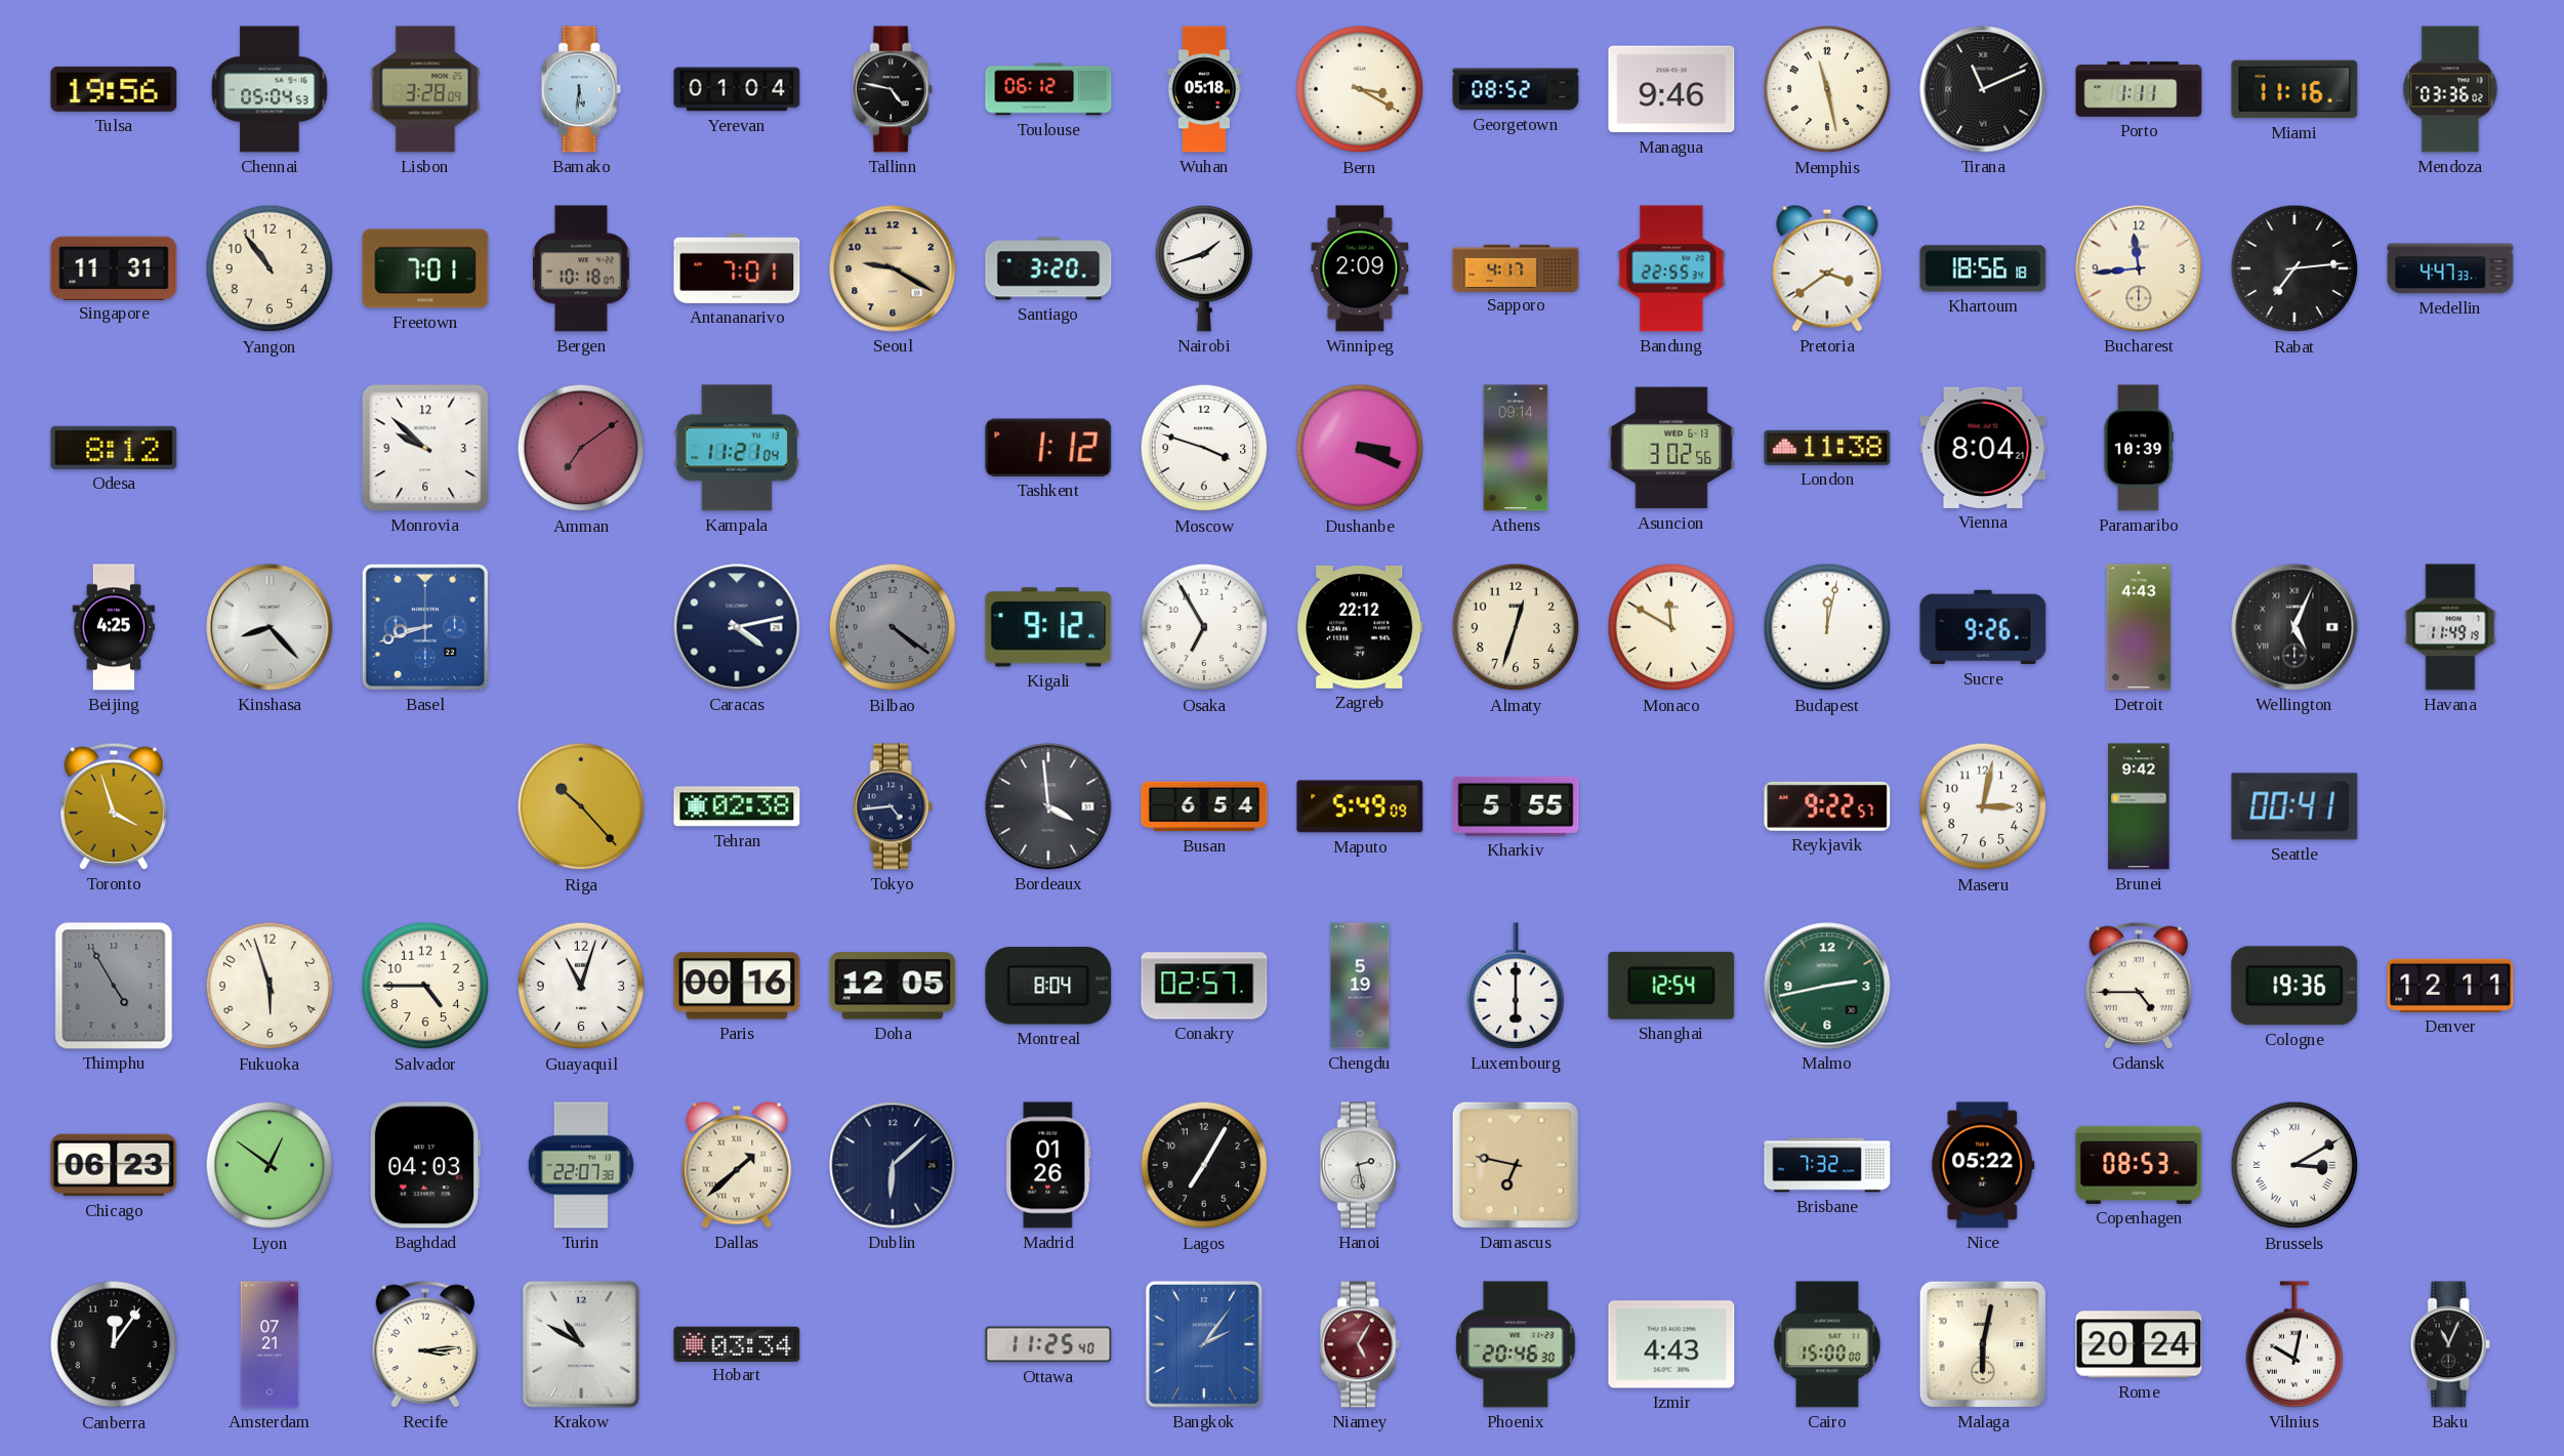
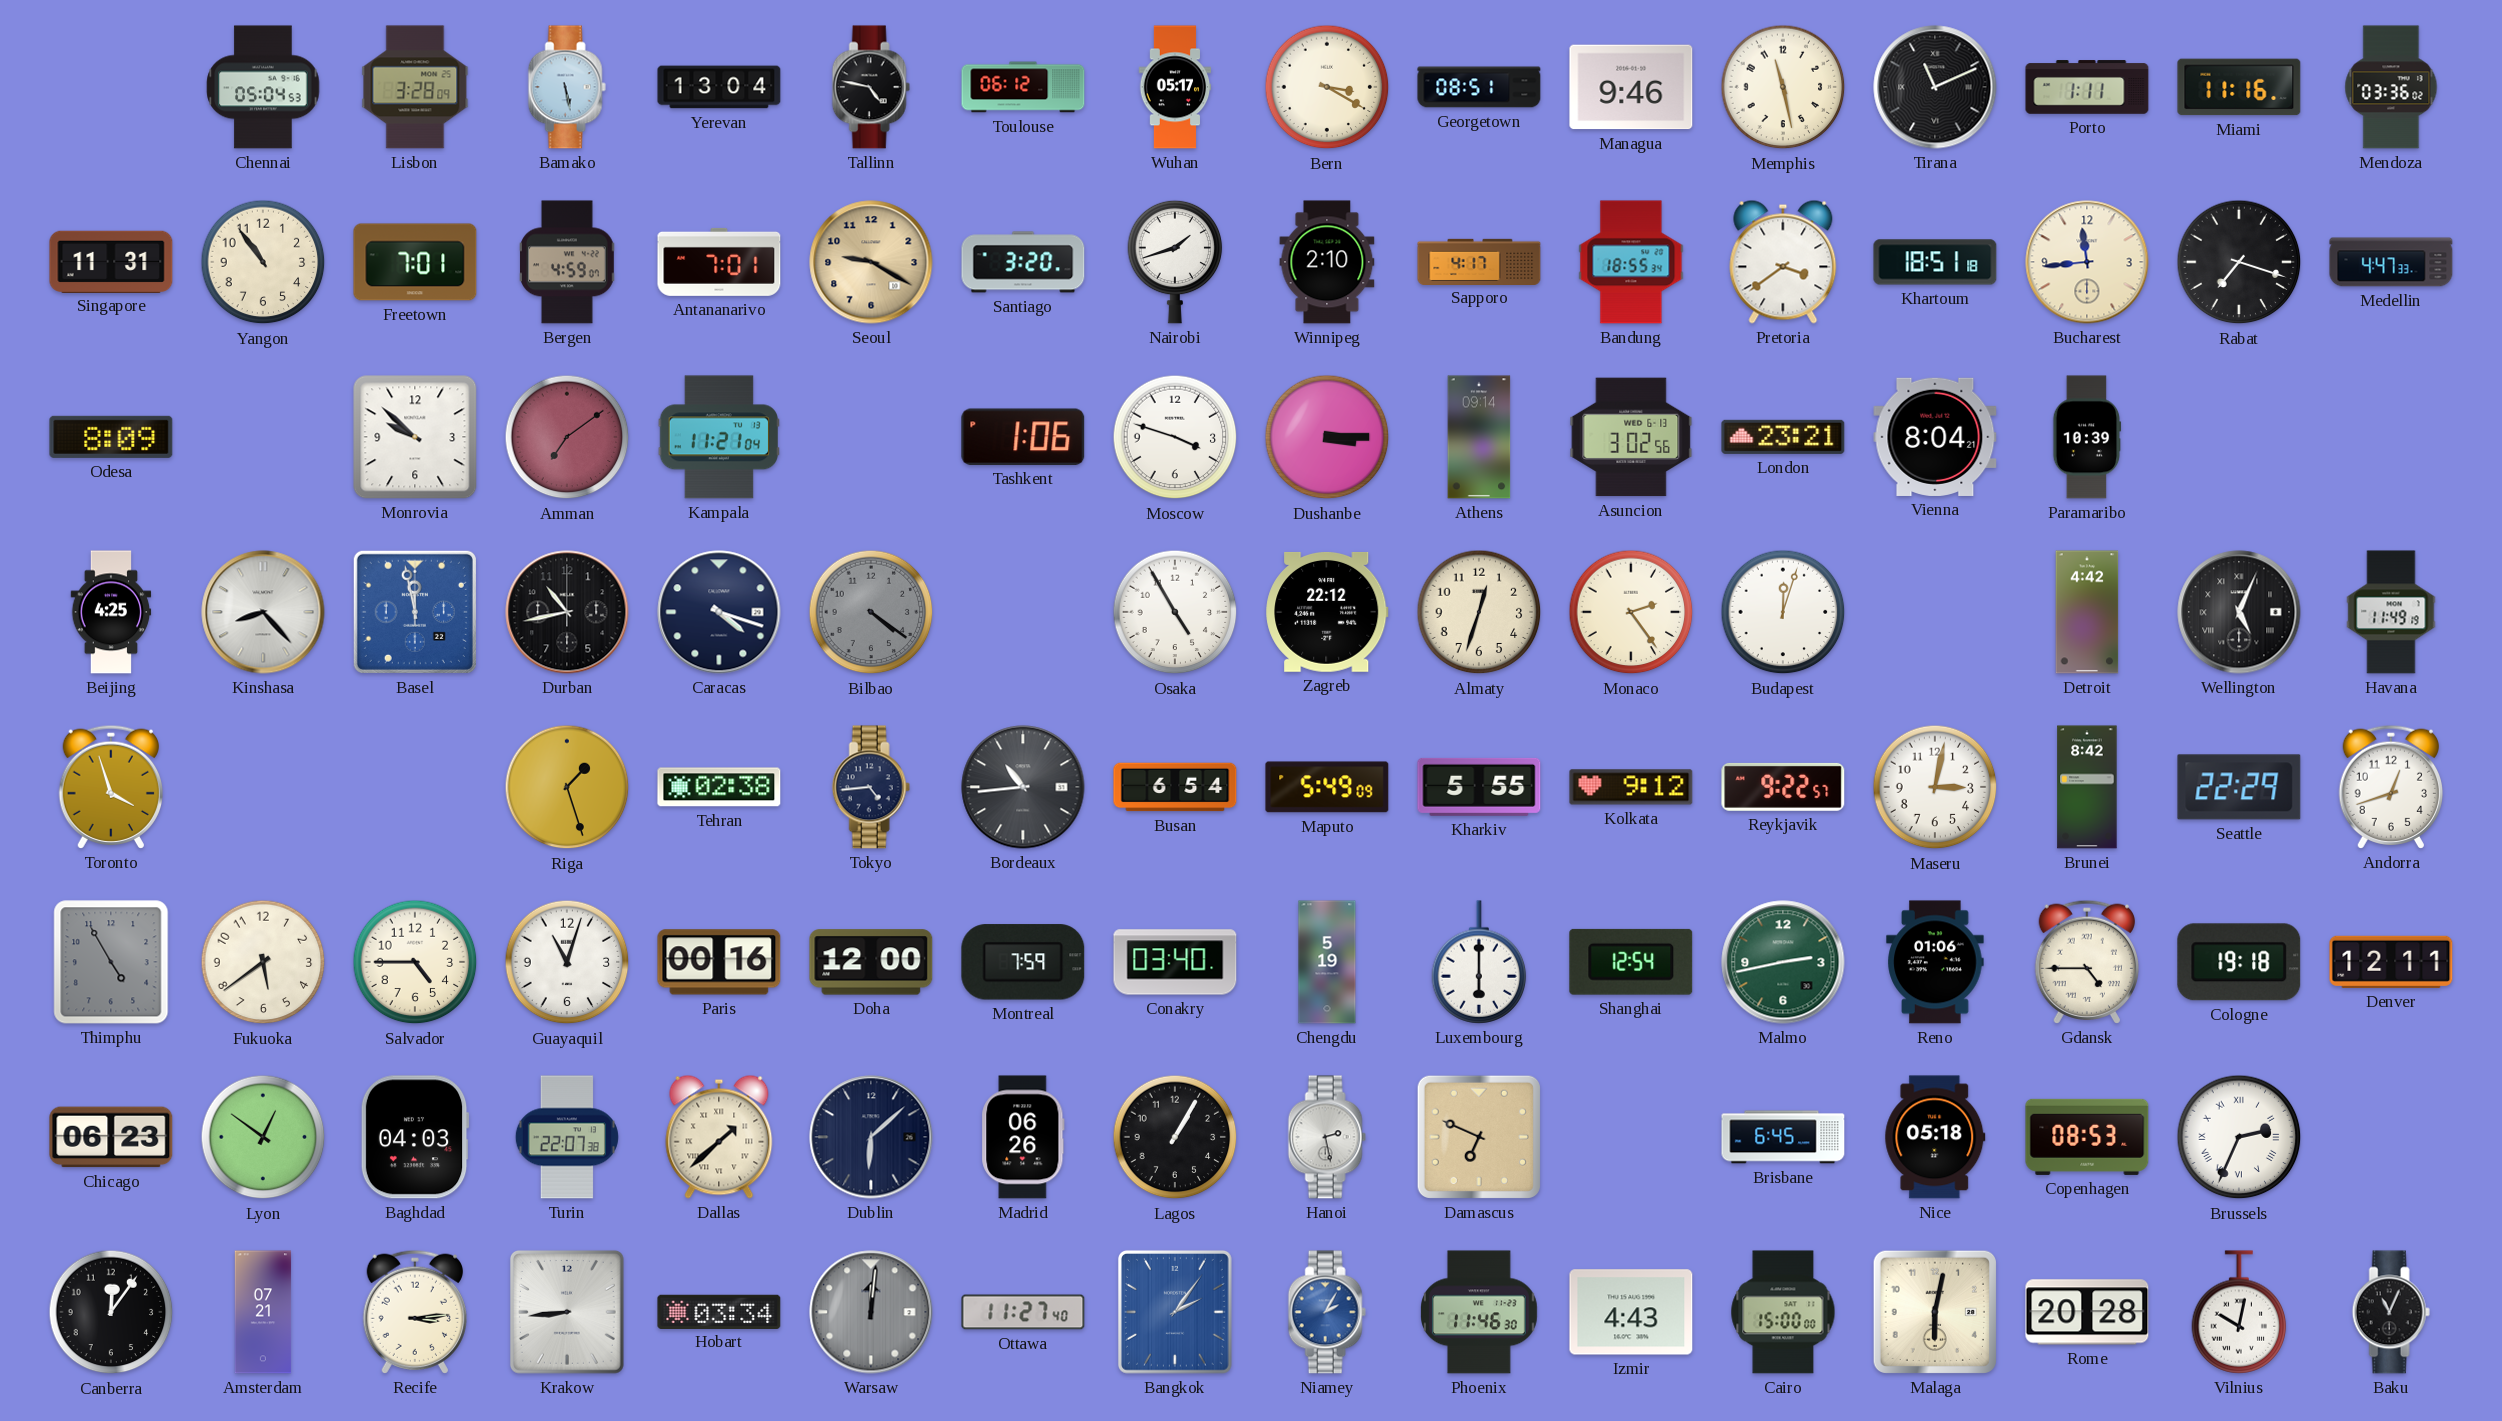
Tulsa: 19:56 -> none (114, 89)
Bamako: 5:31 -> 5:28 (567, 87)
Yerevan: 01:04 -> 13:04 (719, 87)
Wuhan: 05:18 -> 05:17 (1175, 87)
Georgetown: 08:52 -> 08:51 (1479, 87)
Bergen: 10:18 -> 4:59 (568, 262)
Winnipeg: 2:09 -> 2:10 (1327, 262)
Bandung: 22:55 -> 18:55 (1631, 262)
Khartoum: 18:56 -> 18:51 (1935, 262)
Rabat: 7:14 -> 7:18 (2239, 262)
Odesa: 8:12 -> 8:09 (111, 437)
Tashkent: 1:12 -> 1:06 (1023, 437)
Dushanbe: 3:19 -> 3:15 (1327, 437)
London: 11:38 -> 23:21 (1783, 437)
Basel: 8:42 -> 11:58 (415, 612)
Durban: none -> 10:43 (567, 612)
Caracas: 4:13 -> 4:18 (719, 612)
Kigali: 9:12 -> none (1048, 627)
Osaka: 6:55 -> 4:55 (1175, 612)
Monaco: 11:50 -> 2:24 (1631, 612)
Budapest: 12:02 -> 12:03 (1783, 612)
Sucre: 9:26 -> none (1983, 627)
Detroit: 4:43 -> 4:42 (2087, 612)
Riga: 10:23 -> 1:27 (567, 787)
Bordeaux: 3:59 -> 10:44 (1023, 787)
Kolkata: none -> 9:12 (1631, 787)
Brunei: 9:42 -> 8:42 (2087, 787)
Seattle: 00:41 -> 22:29 (2239, 787)
Andorra: none -> 12:42 (2390, 787)
Fukuoka: 5:57 -> 5:39 (263, 962)
Doha: 12:05 -> 12:00 (871, 962)
Montreal: 8:04 -> 7:59 (1023, 962)
Conakry: 02:57 -> 03:40 (1175, 962)
Reno: none -> 01:06 (1935, 962)
Cologne: 19:36 -> 19:18 (2239, 962)
Madrid: 01:26 -> 06:26 (1023, 1137)
Lagos: 7:05 -> 1:05 (1175, 1137)
Damascus: 6:47 -> 6:49 (1479, 1137)
Brisbane: 7:32 -> 6:45 (1783, 1137)
Nice: 05:22 -> 05:18 (1935, 1137)
Brussels: 3:10 -> 2:34 (2239, 1137)
Krakow: 10:50 -> 8:44 (567, 1312)
Warsaw: none -> 12:01 (871, 1312)
Ottawa: 11:25 -> 11:27 (1023, 1312)
Niamey: 5:05 -> 2:05 (1327, 1312)
Niamey dial: burgundy -> blue (1327, 1312)
Phoenix: 20:46 -> 11:46 (1480, 1312)
Rome: 20:24 -> 20:28 (2087, 1312)
